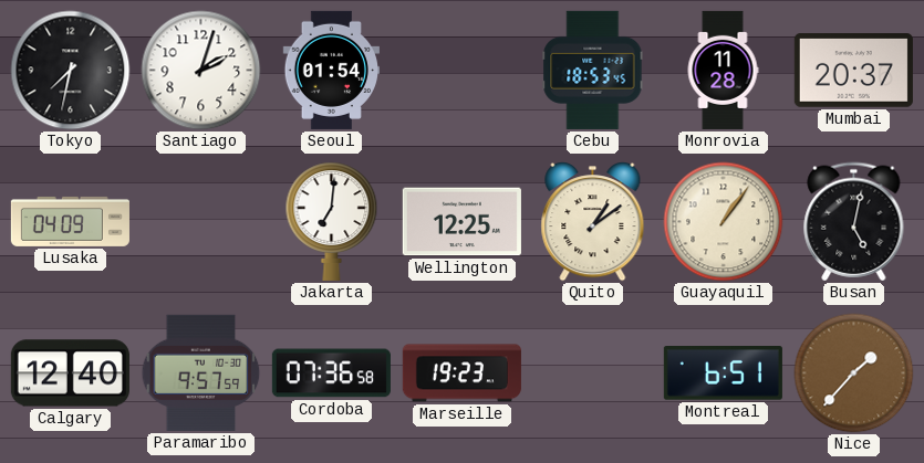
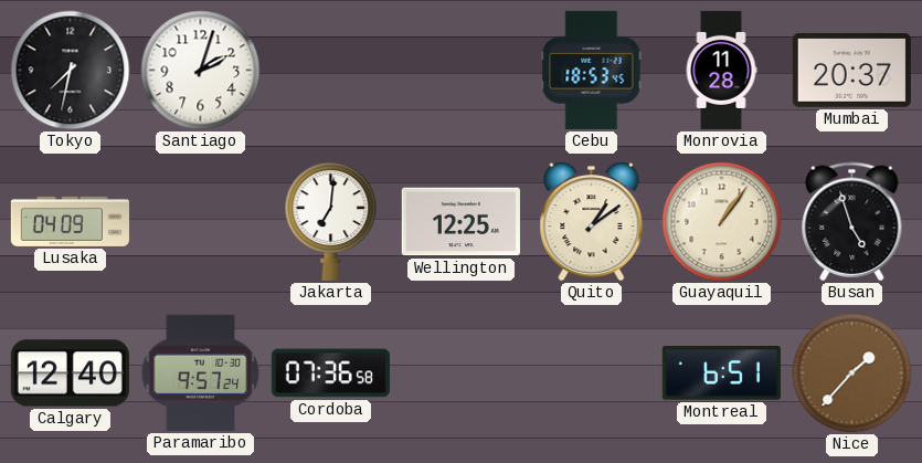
Seoul: 01:54 -> none (331, 70)
Busan: 5:02 -> 4:57 (852, 222)
Paramaribo: 9:57:59 -> 9:57:24 (201, 372)
Marseille: 19:23 -> none (461, 373)
